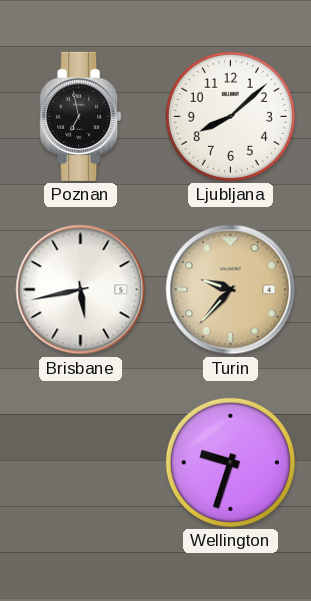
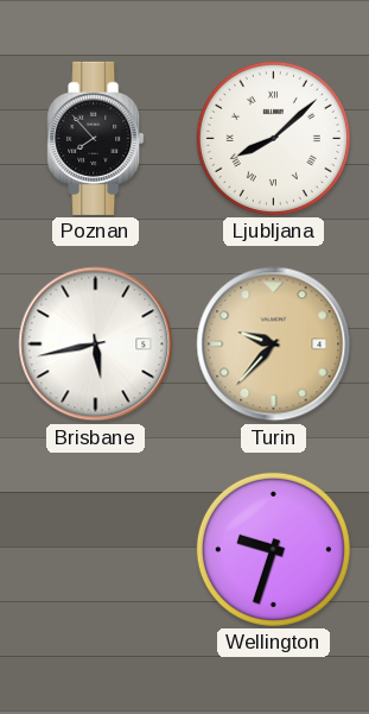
Poznan: 6:58 -> 7:53 (96, 138)
Ljubljana numerals: Arabic -> Roman (273, 138)
